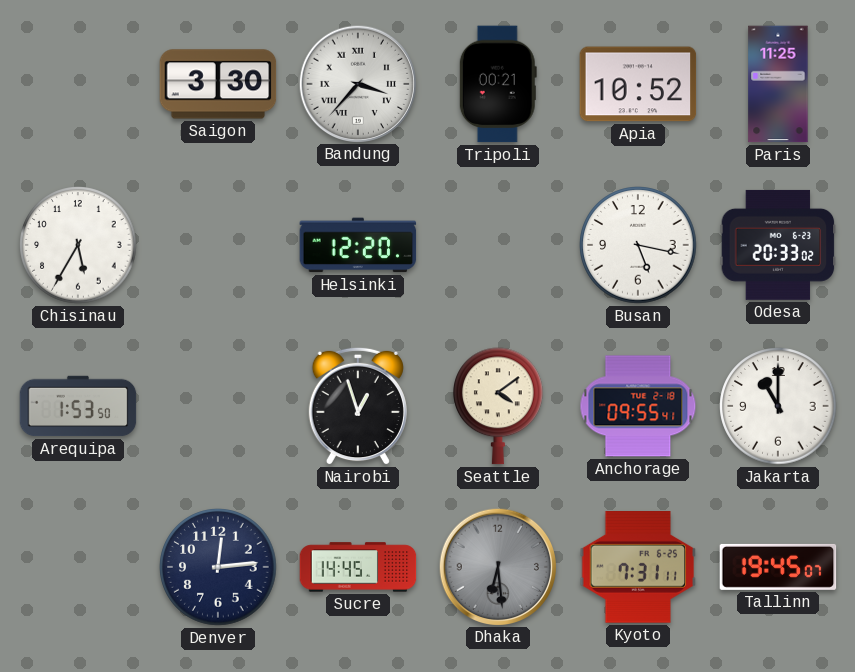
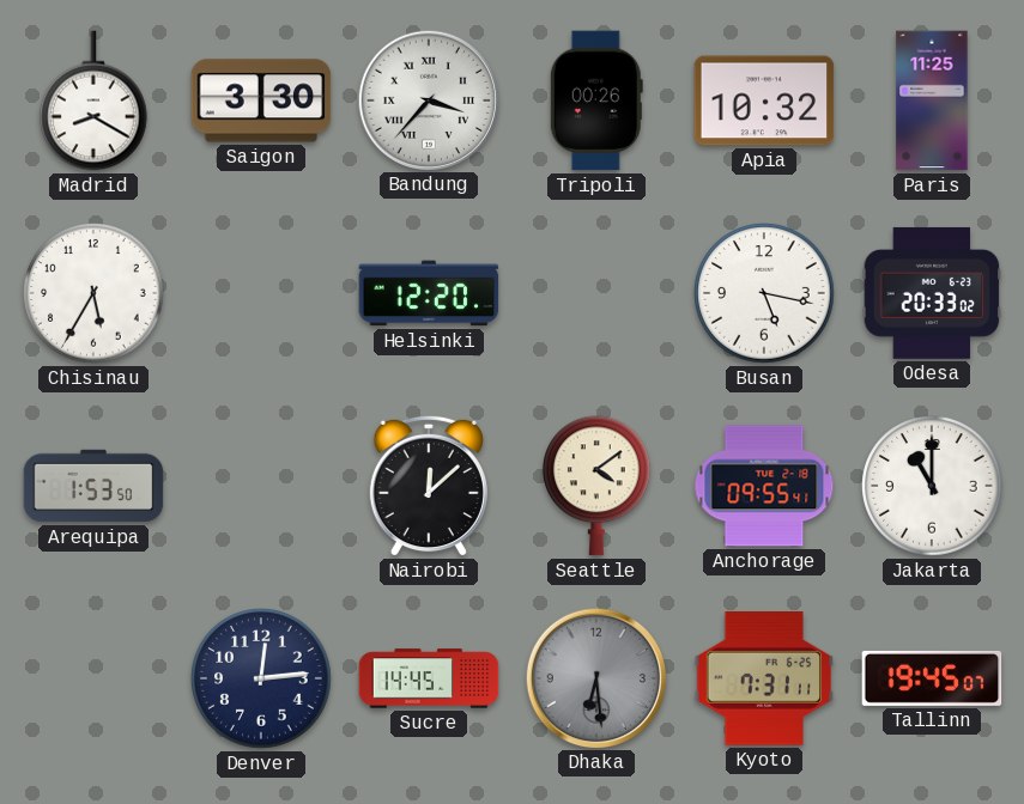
Madrid: none -> 8:20 (95, 100)
Tripoli: 00:21 -> 00:26 (596, 100)
Apia: 10:52 -> 10:32 (764, 100)
Nairobi: 12:57 -> 12:08 (429, 486)
